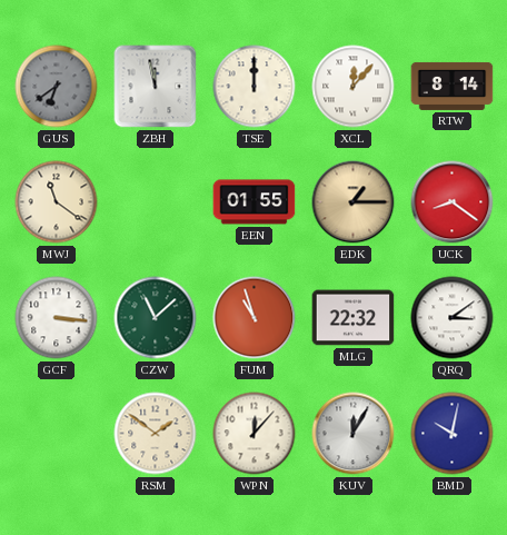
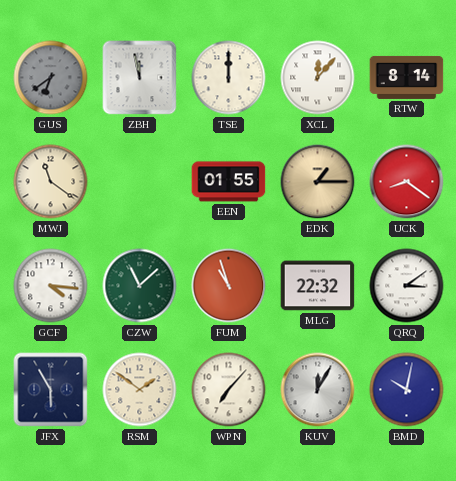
GCF: 3:16 -> 4:16 (51, 286)
JFX: none -> 5:55 (51, 390)
WPN: 12:07 -> 7:07 (229, 390)
